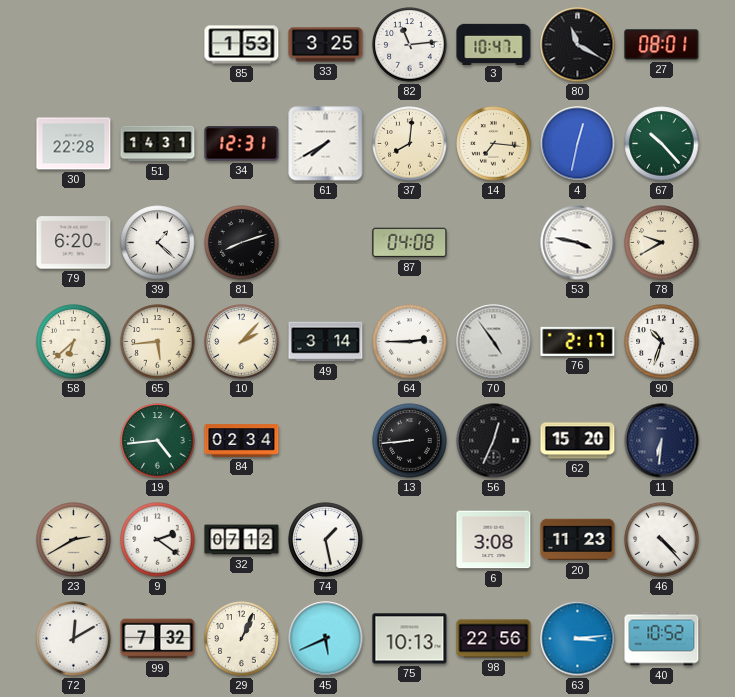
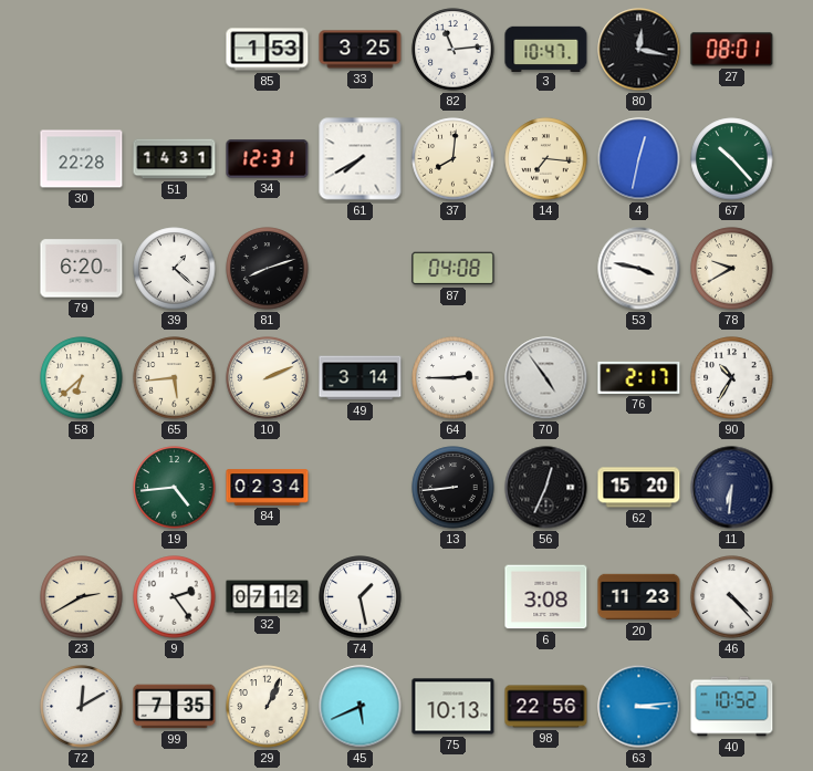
80: 11:20 -> 12:17 (639, 50)
10: 2:07 -> 2:11 (268, 378)
90: 10:33 -> 10:35 (732, 378)
9: 2:21 -> 2:24 (175, 597)
99: 7:32 -> 7:35 (175, 707)
